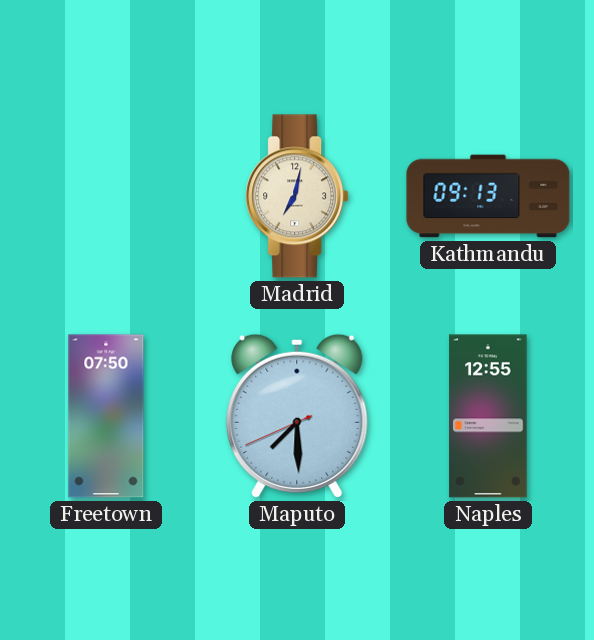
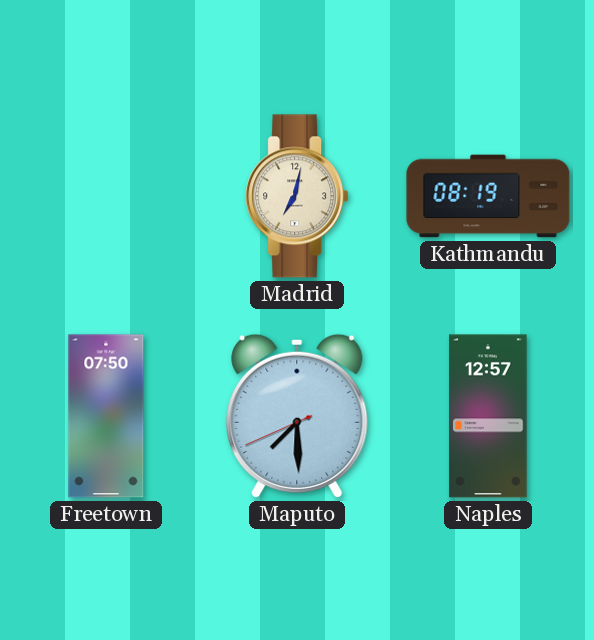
Kathmandu: 09:13 -> 08:19 (488, 196)
Naples: 12:55 -> 12:57 (488, 416)
